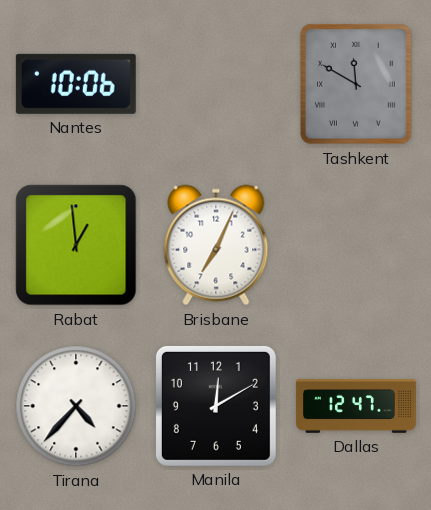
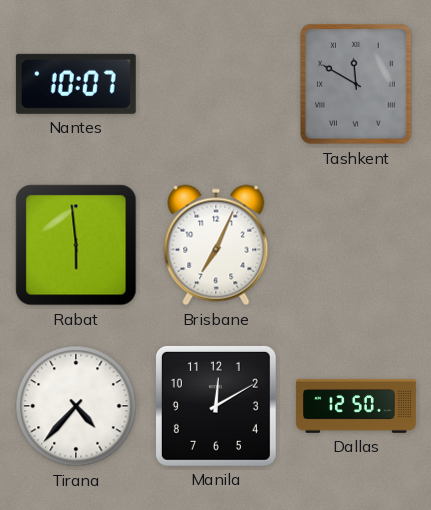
Nantes: 10:06 -> 10:07 (76, 84)
Rabat: 12:59 -> 5:59 (76, 245)
Dallas: 12:47 -> 12:50 (356, 407)
